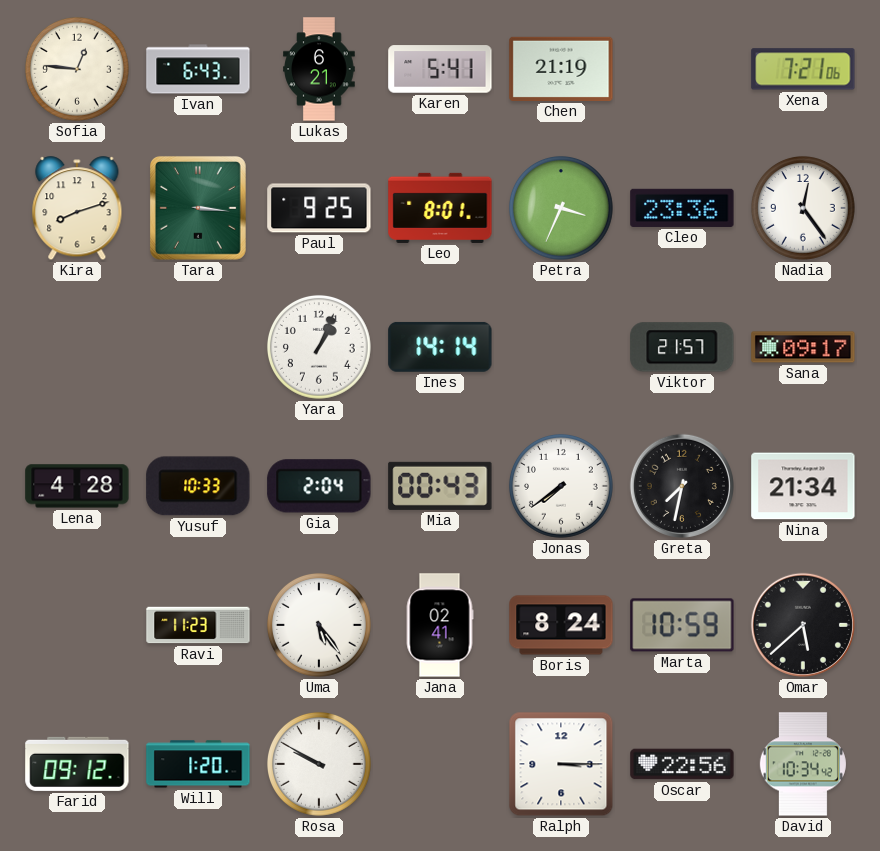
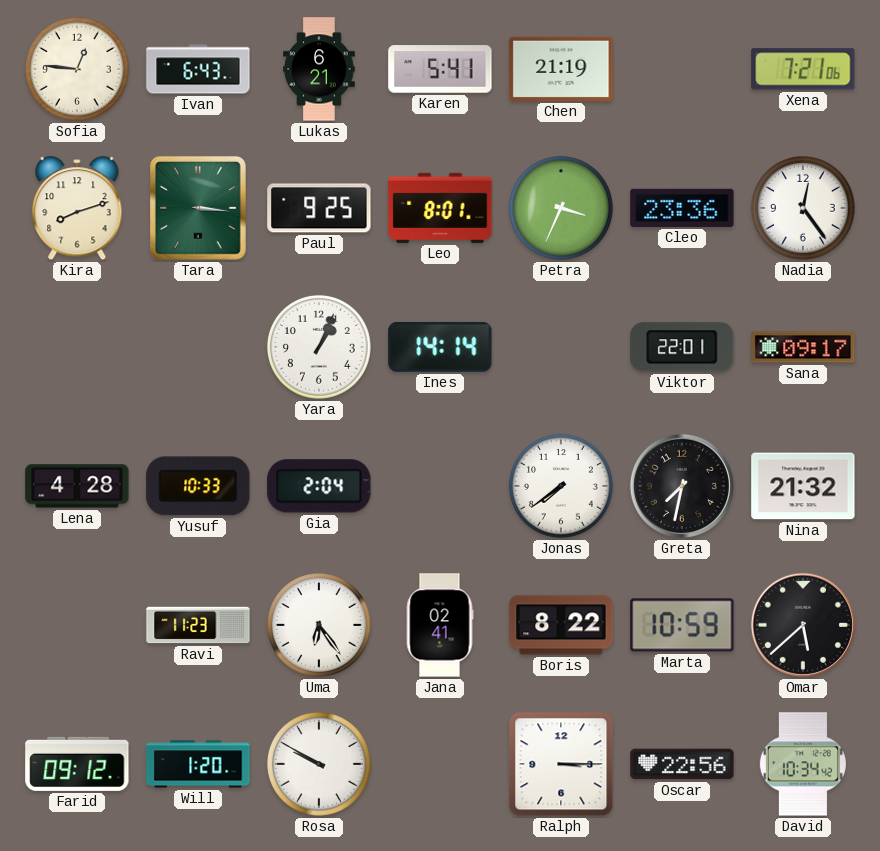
Viktor: 21:57 -> 22:01 (682, 347)
Mia: 00:43 -> none (440, 486)
Nina: 21:34 -> 21:32 (803, 486)
Uma: 5:24 -> 6:24 (319, 625)
Boris: 8:24 -> 8:22 (561, 625)
